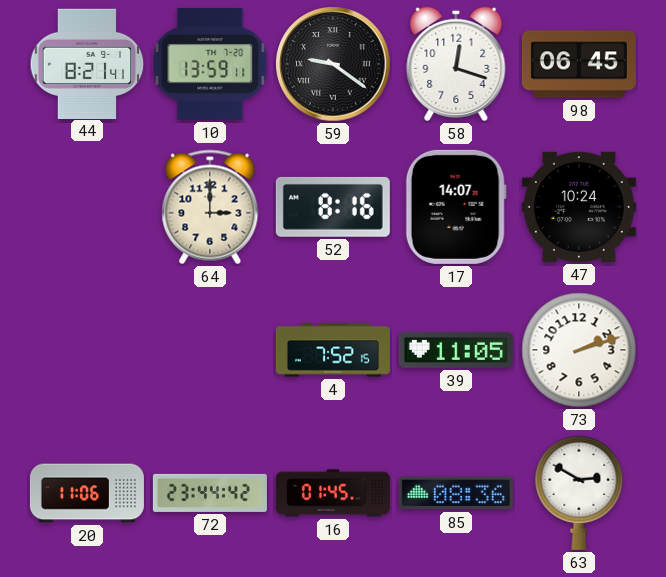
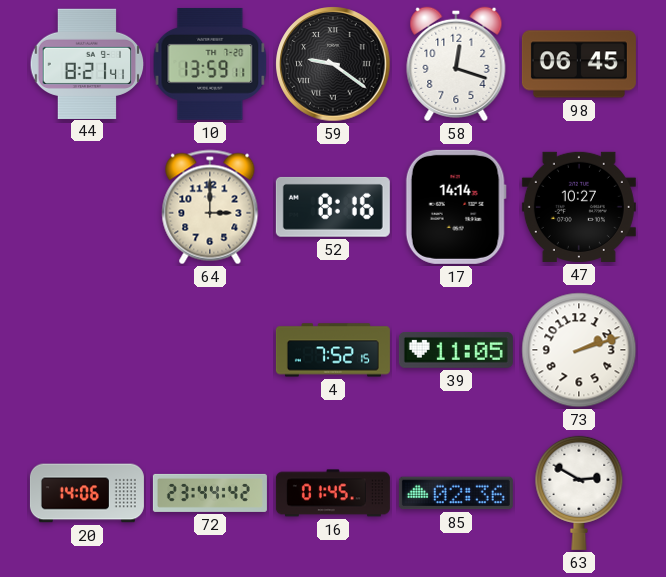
17: 14:07 -> 14:14 (456, 207)
47: 10:24 -> 10:27 (579, 207)
20: 11:06 -> 14:06 (87, 493)
85: 08:36 -> 02:36 (456, 493)
